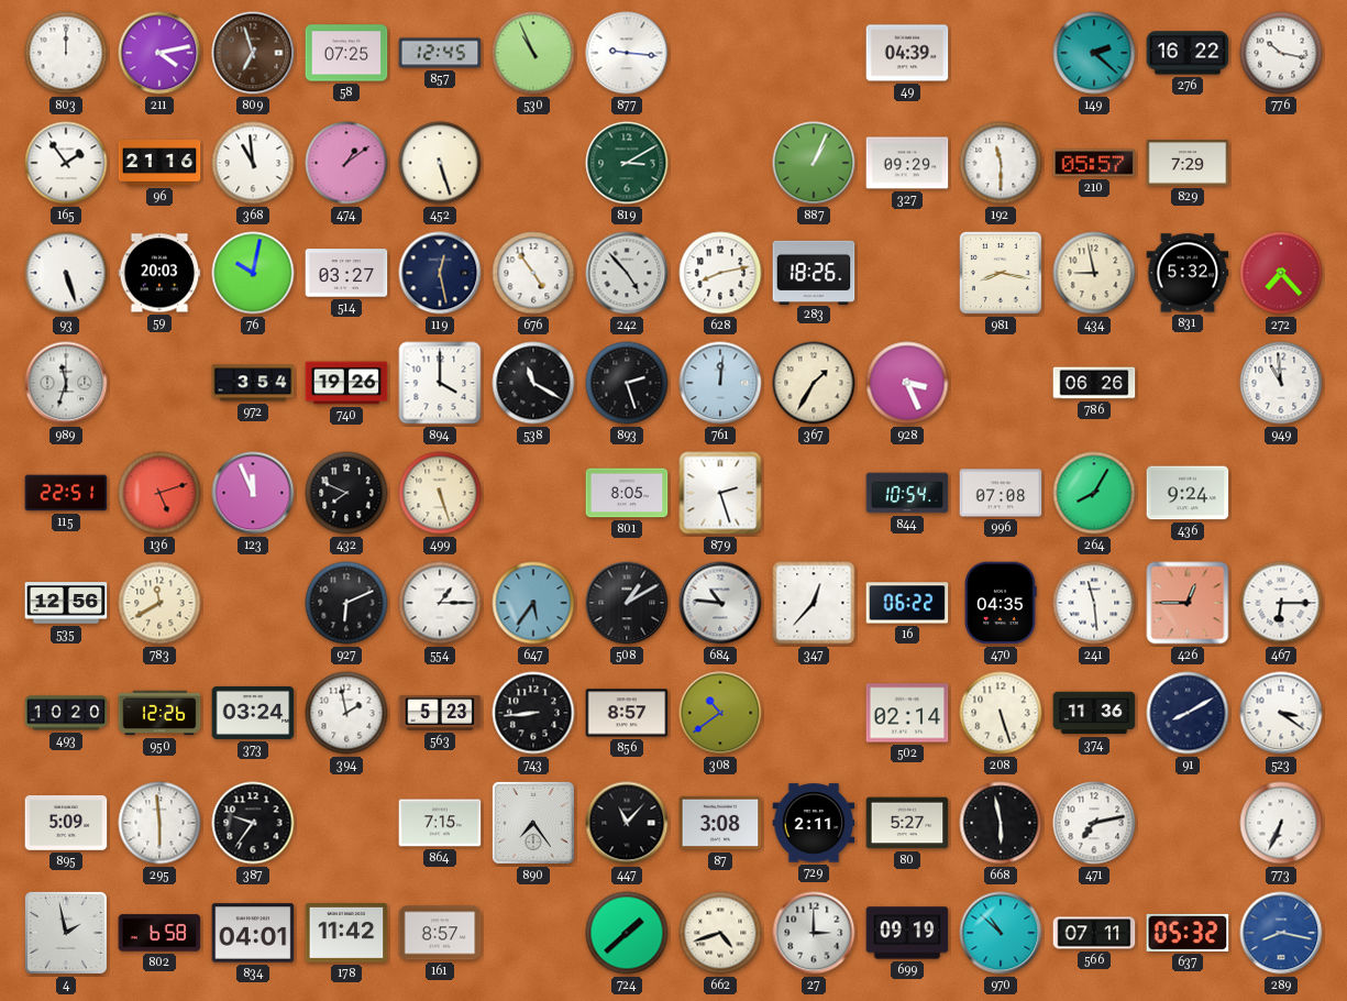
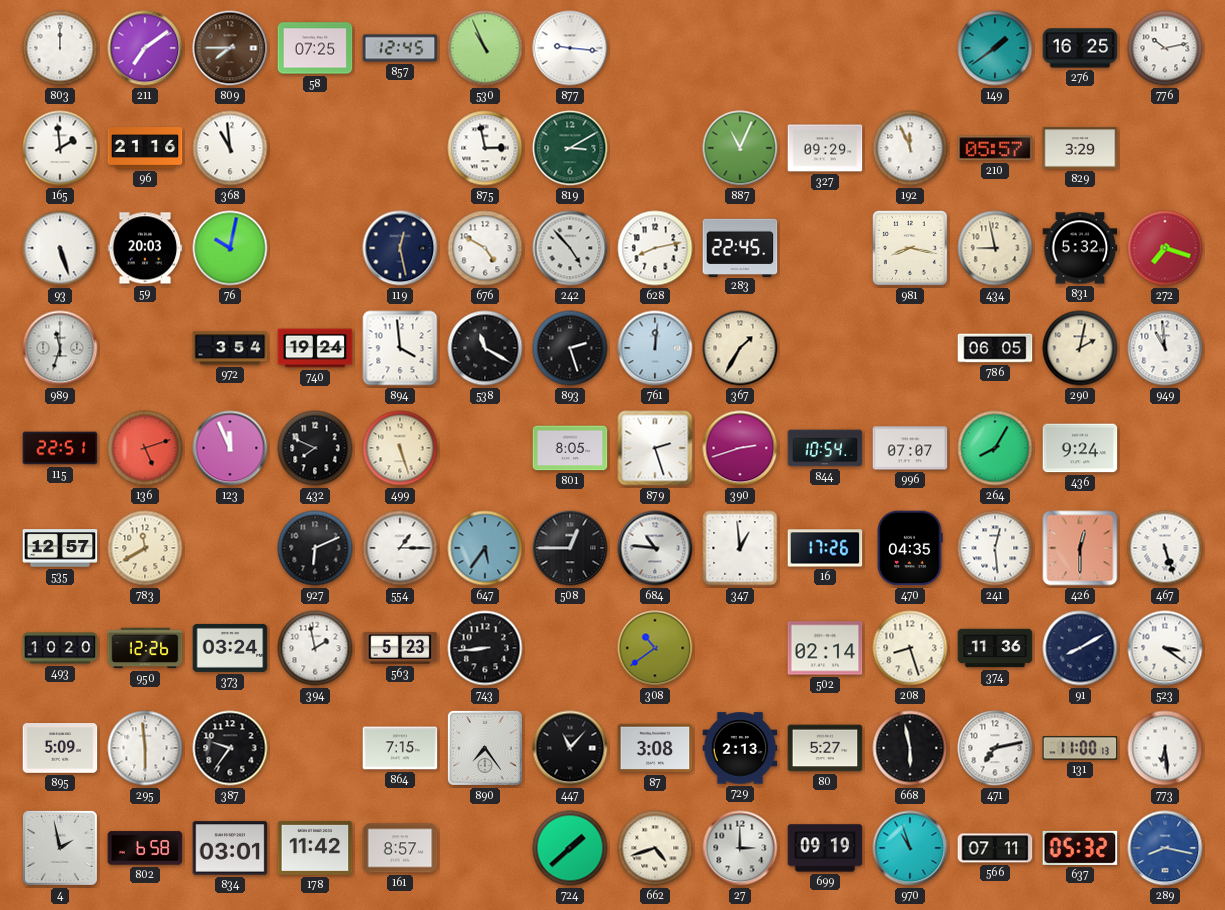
211: 4:13 -> 7:09 (145, 48)
809: 6:57 -> 7:45 (230, 48)
49: 04:39 -> none (907, 53)
149: 2:22 -> 1:39 (995, 48)
276: 16:22 -> 16:25 (1080, 48)
776: 10:17 -> 10:13 (1165, 48)
165: 1:54 -> 1:59 (60, 148)
474: 1:09 -> none (346, 163)
452: 5:27 -> none (440, 163)
875: none -> 2:58 (485, 148)
887: 1:04 -> 11:04 (740, 148)
192: 11:30 -> 11:56 (910, 148)
829: 7:29 -> 3:29 (1080, 148)
514: 03:27 -> none (346, 273)
676: 4:54 -> 4:50 (485, 248)
283: 18:26 -> 22:45 (740, 247)
272: 7:23 -> 7:18 (1165, 248)
740: 19:26 -> 19:24 (315, 348)
894: 4:00 -> 3:59 (400, 348)
928: 3:26 -> none (907, 383)
786: 06:26 -> 06:05 (995, 348)
290: none -> 2:02 (1080, 348)
390: none -> 2:42 (740, 448)
996: 07:08 -> 07:07 (910, 448)
535: 12:56 -> 12:57 (60, 548)
508: 1:10 -> 12:45 (570, 548)
347: 12:37 -> 12:59 (740, 548)
16: 06:22 -> 17:26 (825, 548)
241: 11:29 -> 12:29 (995, 548)
426: 12:45 -> 12:30 (1080, 548)
467: 6:15 -> 5:27 (1165, 548)
856: 8:57 -> none (627, 713)
208: 5:27 -> 8:27 (910, 648)
729: 2:11 -> 2:13 (740, 748)
131: none -> 11:00 (1080, 748)
773: 6:34 -> 6:29 (1165, 748)
834: 04:01 -> 03:01 (230, 848)
970: 10:52 -> 10:57 (910, 848)
